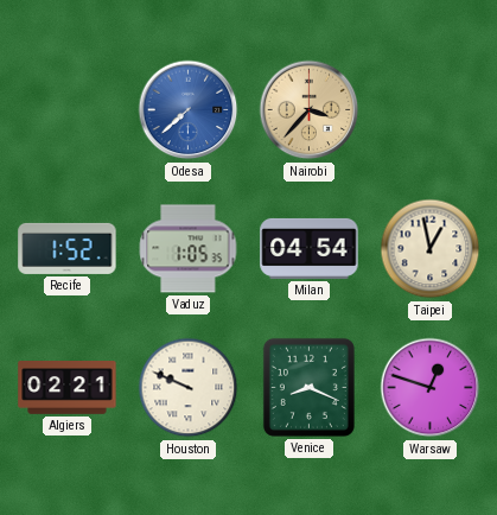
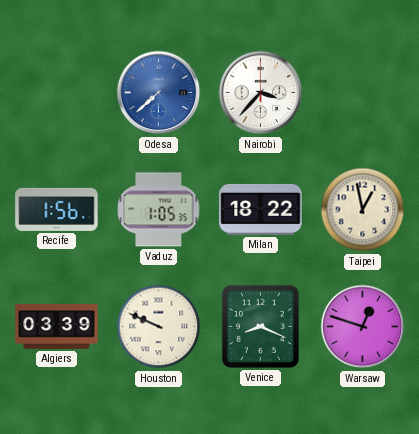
Nairobi dial: champagne -> white (261, 93)
Recife: 1:52 -> 1:56 (57, 209)
Milan: 04:54 -> 18:22 (261, 209)
Algiers: 02:21 -> 03:39 (57, 327)
